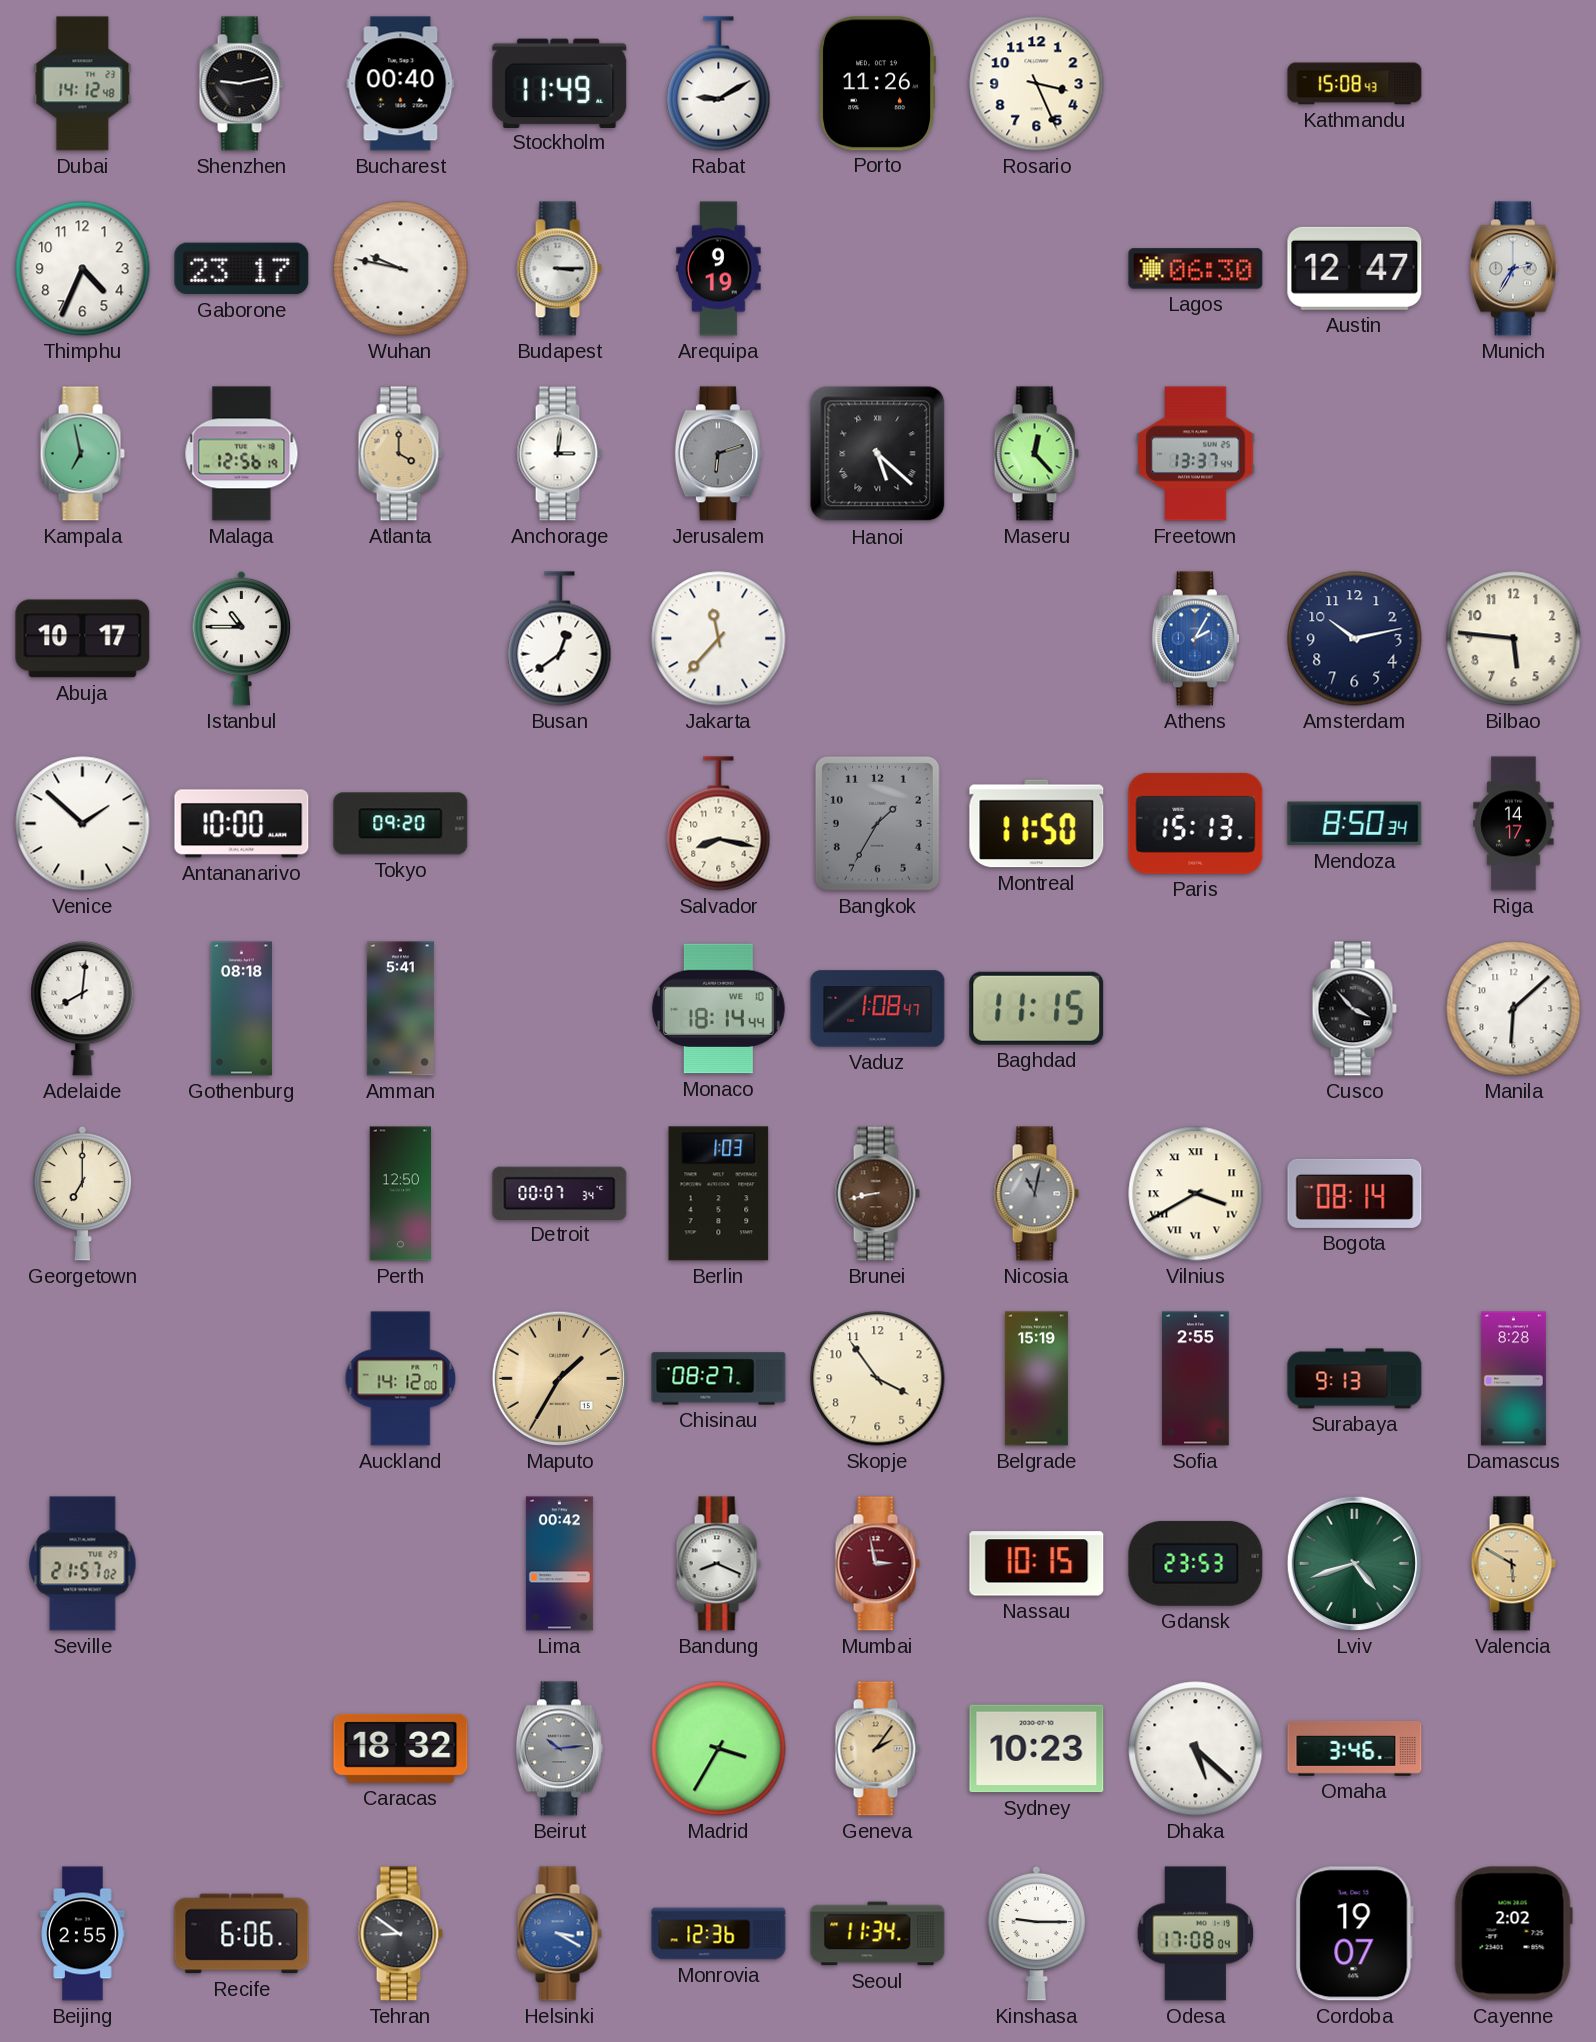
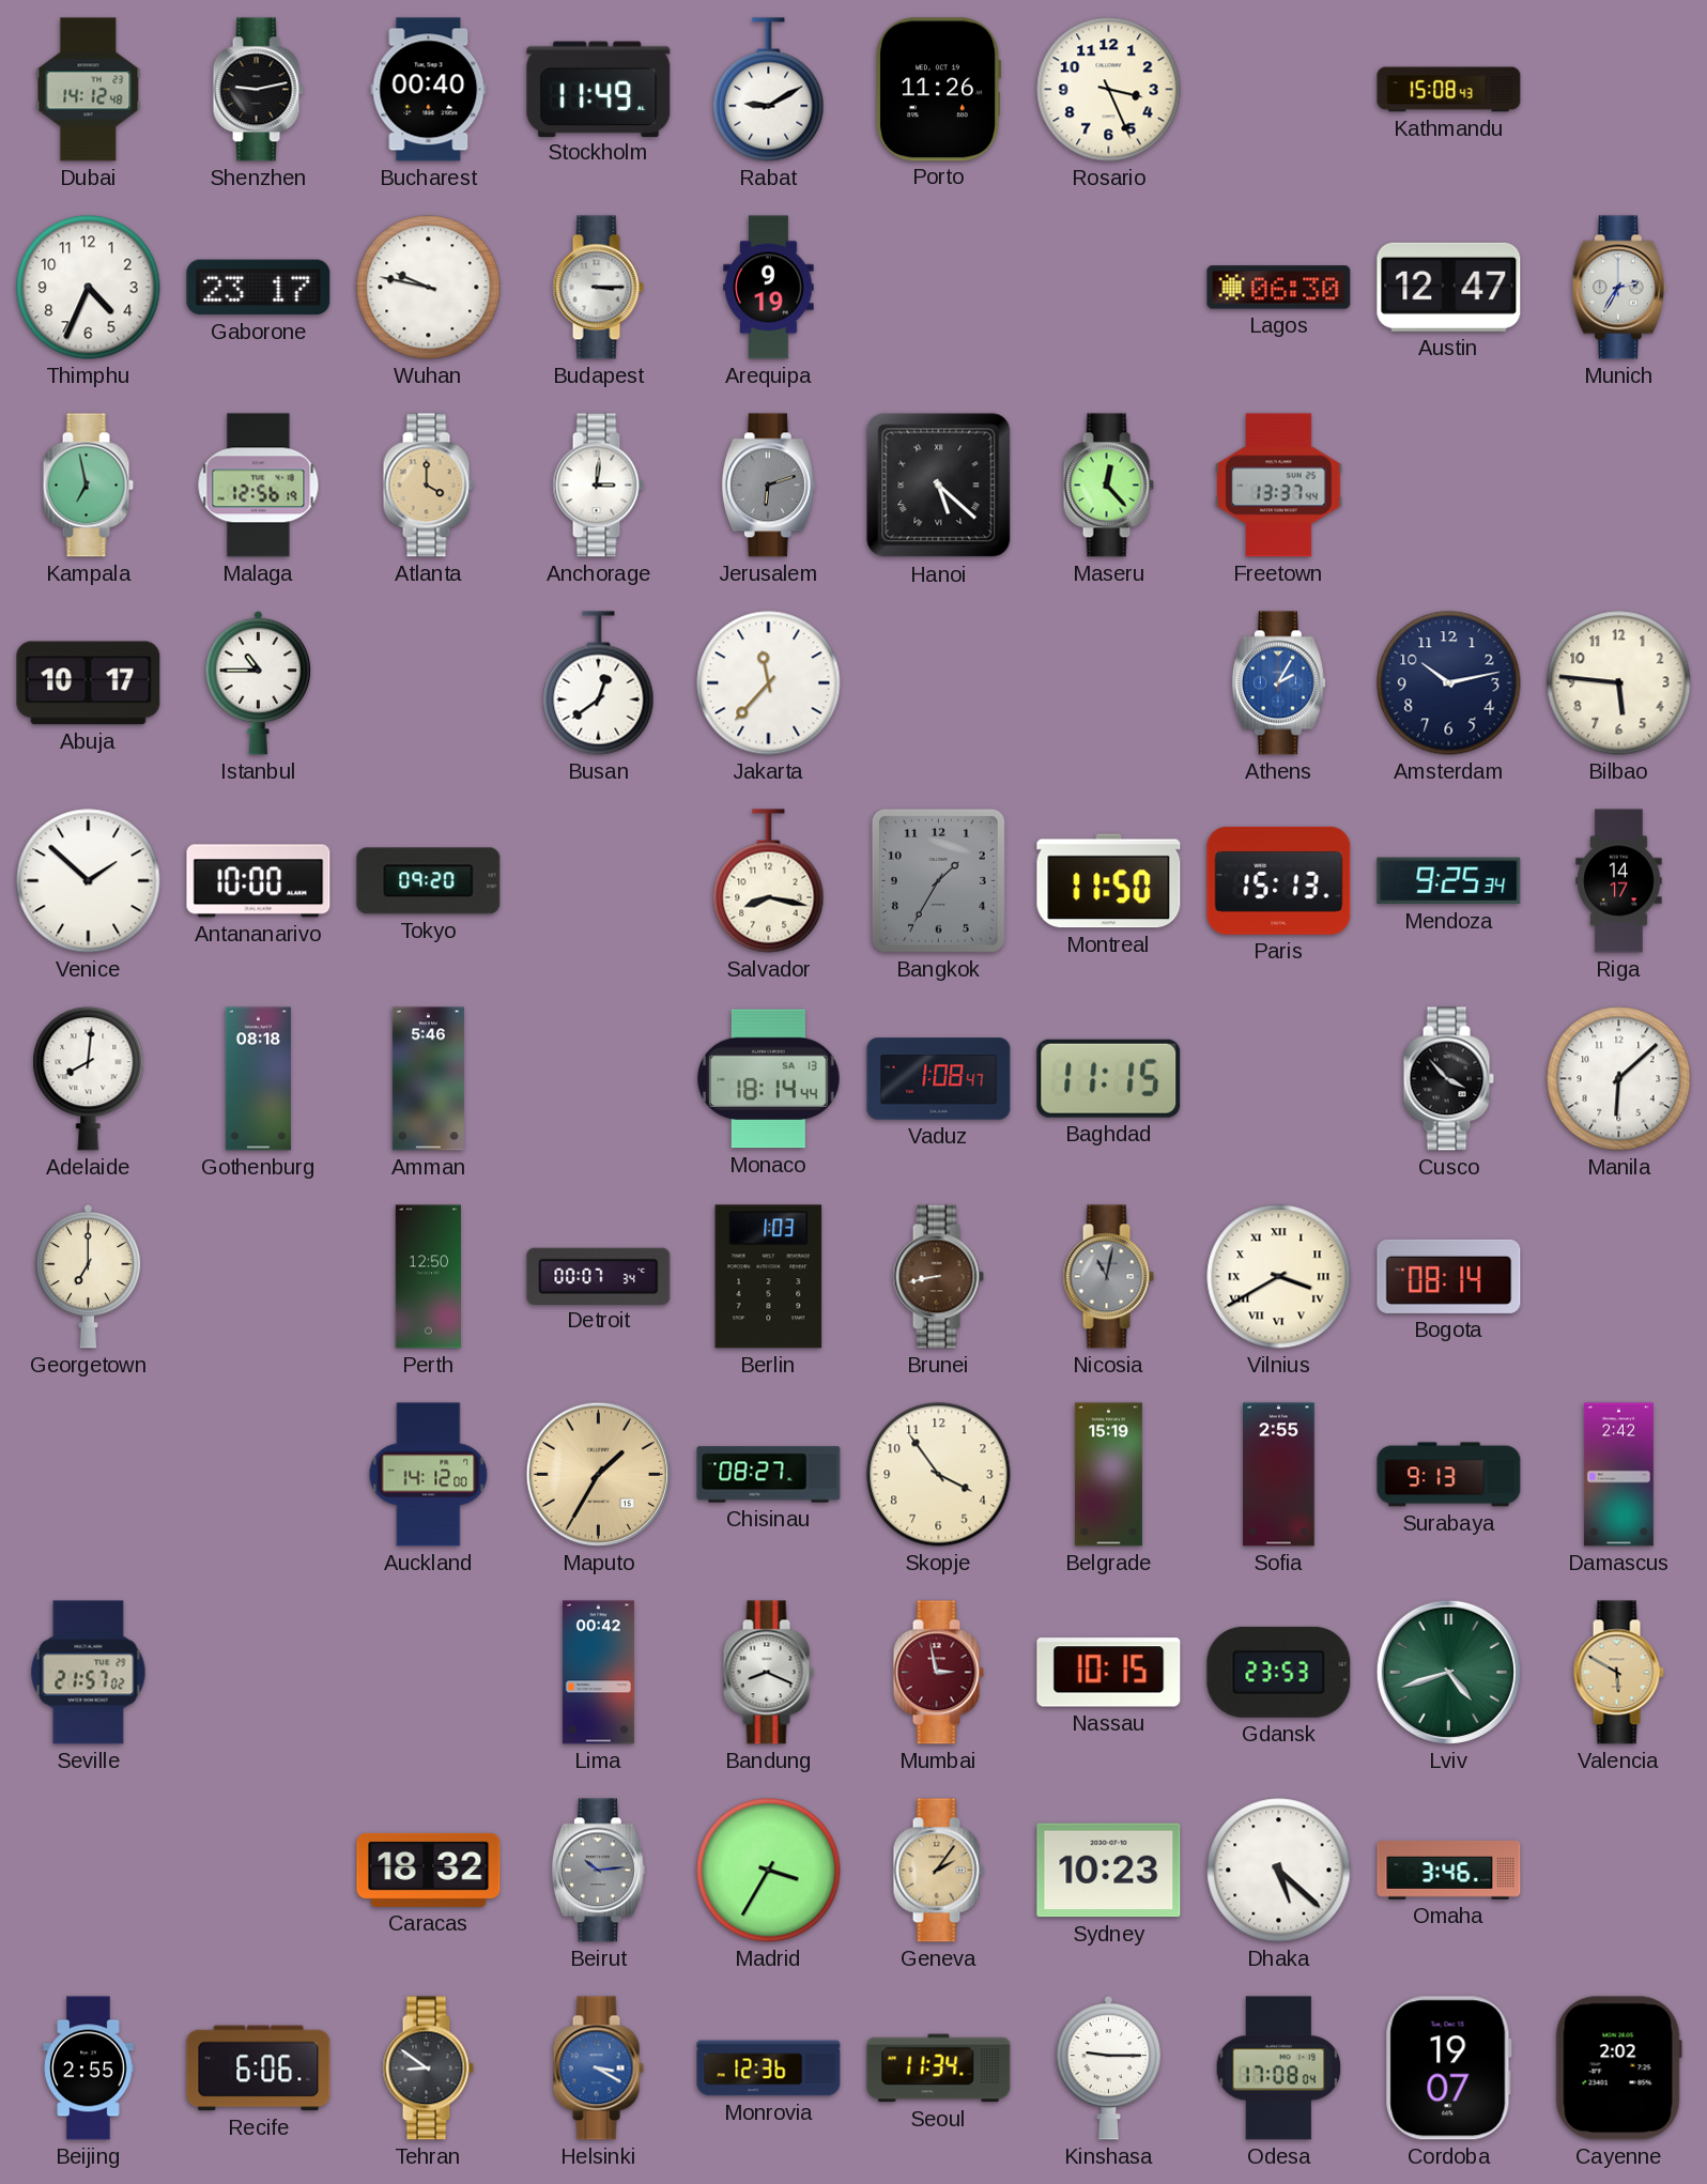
Mendoza: 8:50 -> 9:25 (1449, 881)
Amman: 5:41 -> 5:46 (428, 1079)
Monaco date: WE 10 -> SA 13 (769, 1079)
Damascus: 8:28 -> 2:42 (1618, 1475)
